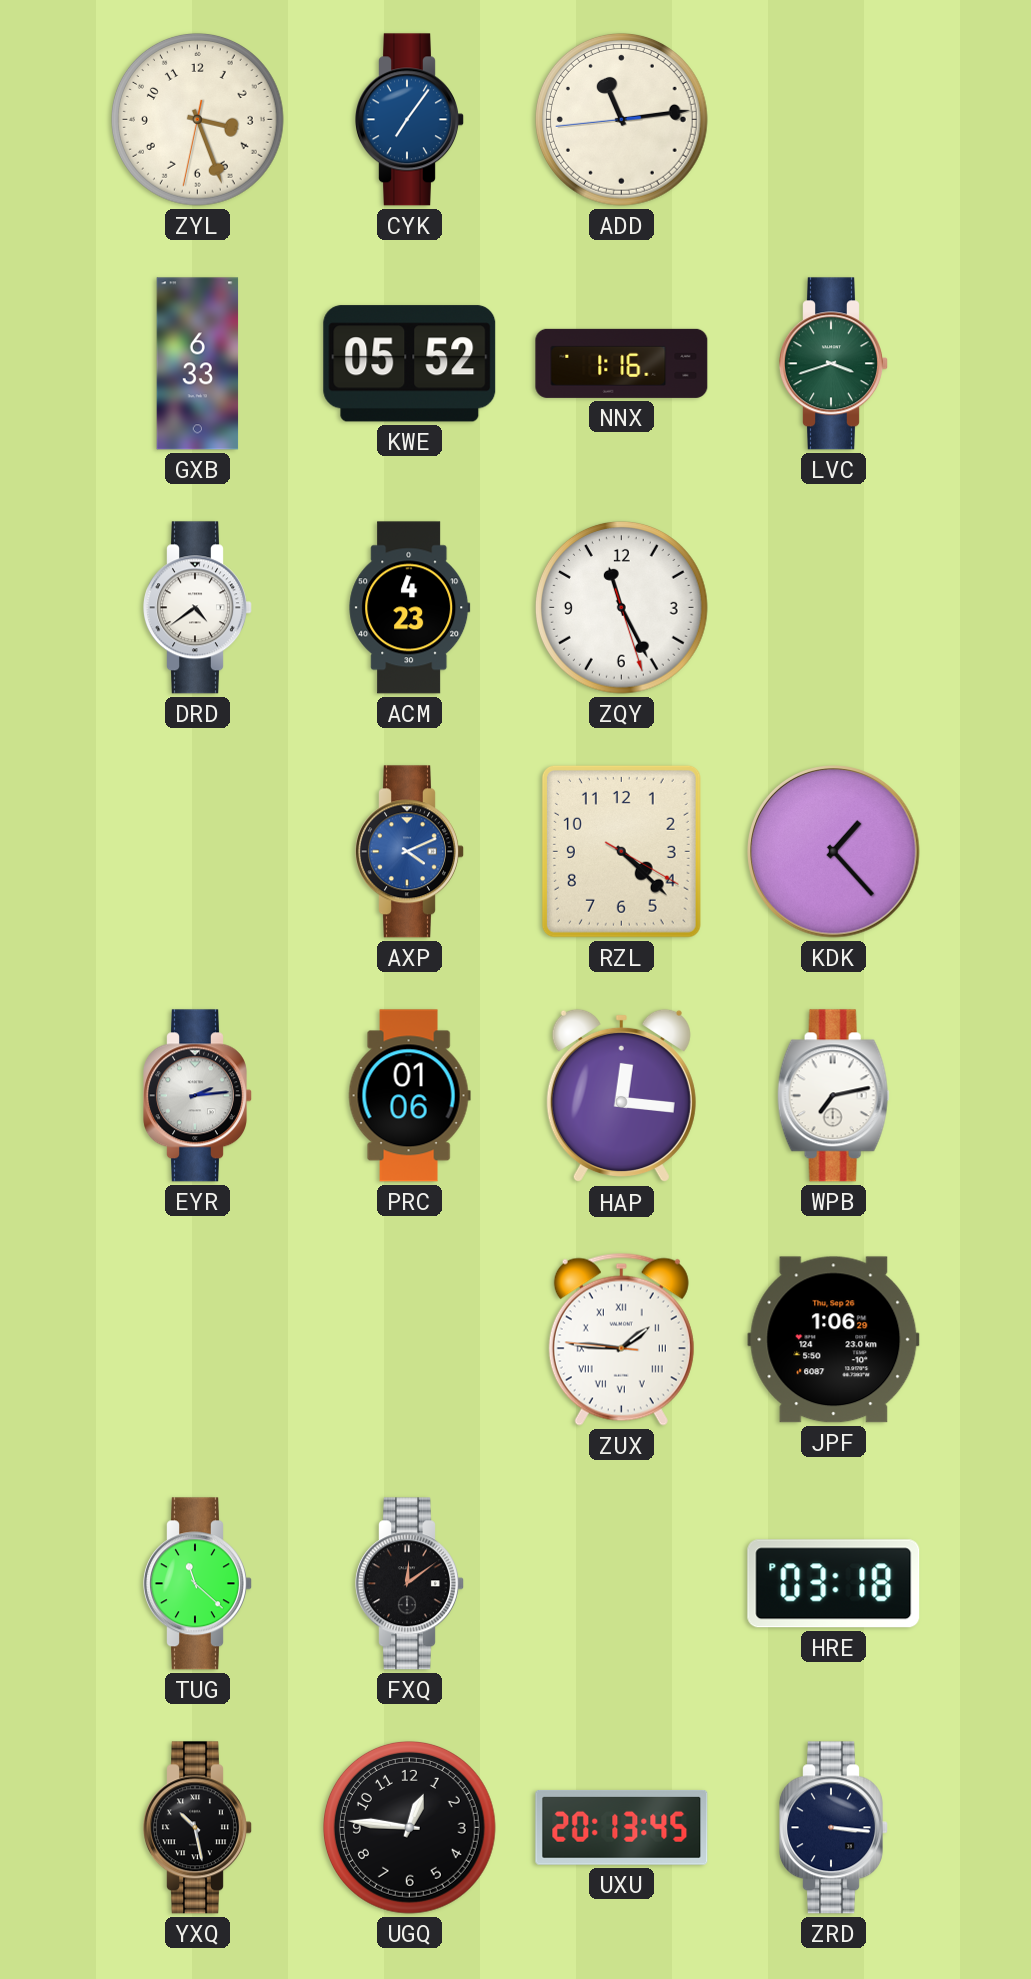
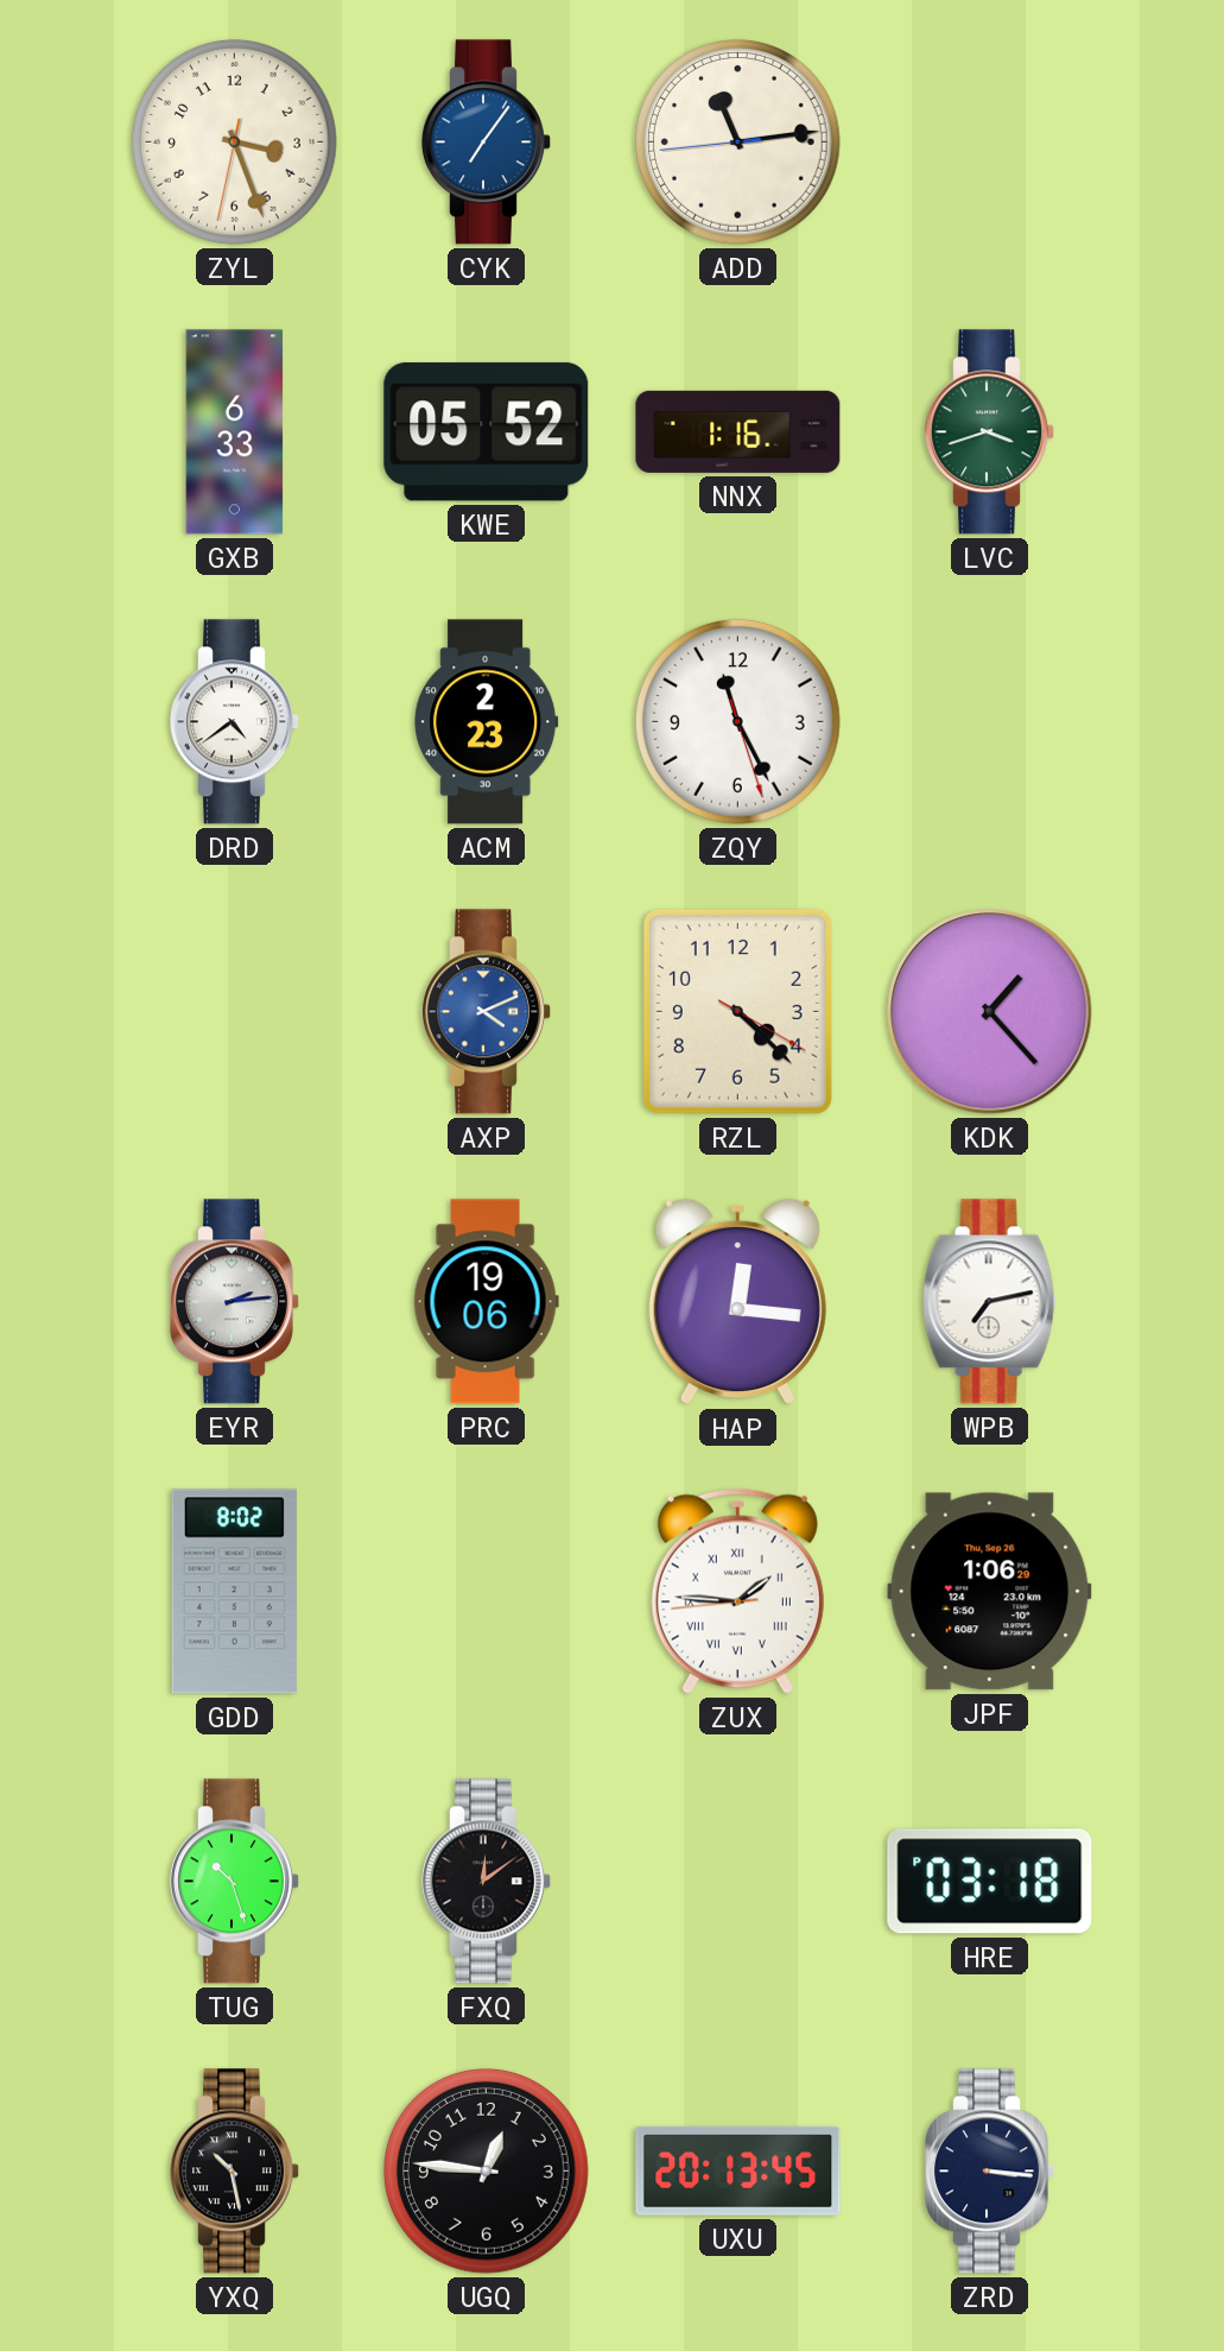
ACM: 4:23 -> 2:23 (487, 722)
PRC: 01:06 -> 19:06 (486, 1302)
GDD: none -> 8:02 (234, 1592)
ZUX: 1:45:46 -> 1:45:44 (737, 1591)
TUG: 11:22 -> 10:27 (235, 1882)
